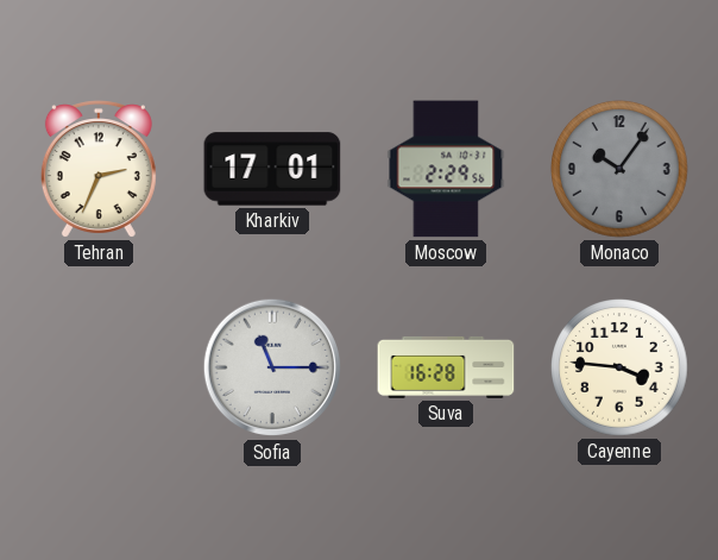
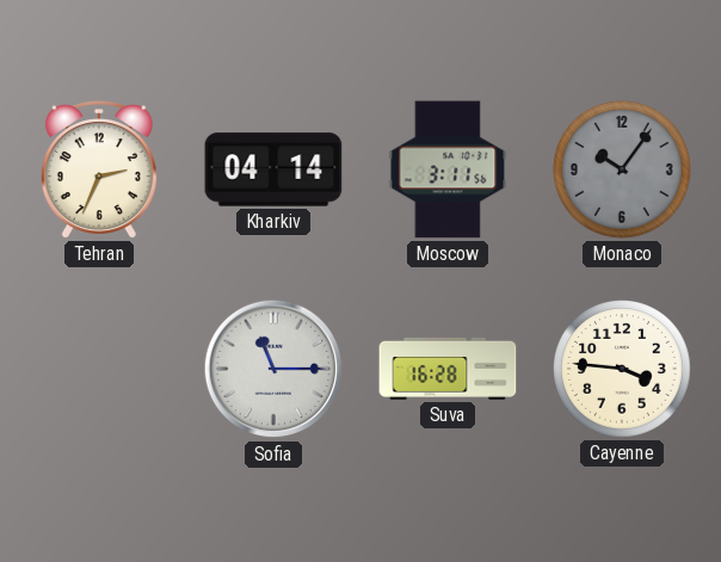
Kharkiv: 17:01 -> 04:14 (273, 169)
Moscow: 2:29 -> 3:11 (448, 169)
